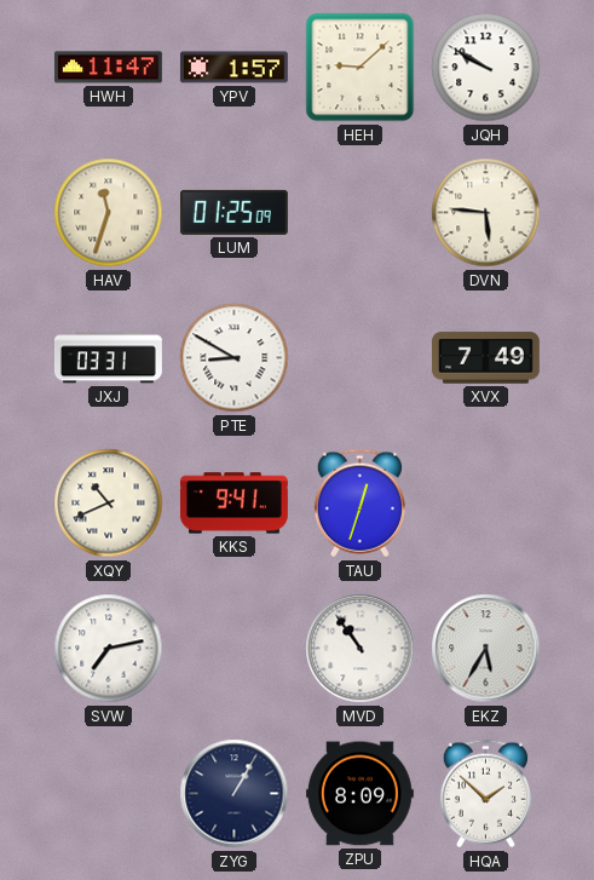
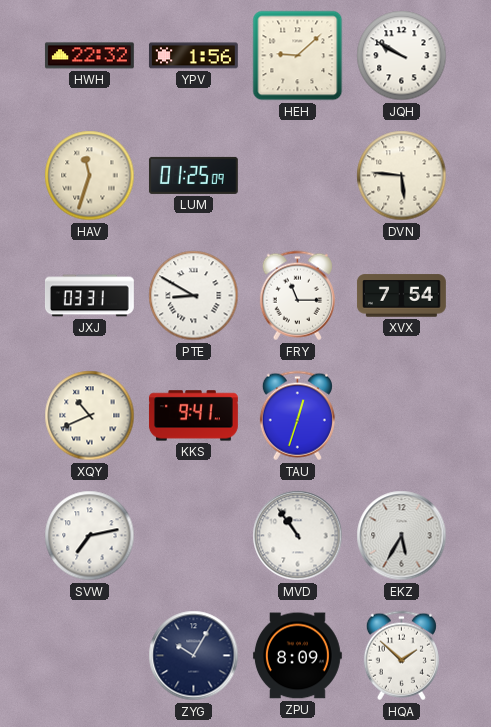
HWH: 11:47 -> 22:32 (89, 56)
YPV: 1:57 -> 1:56 (193, 56)
FRY: none -> 11:15 (297, 296)
XVX: 7:49 -> 7:54 (401, 296)
ZYG: 1:05 -> 10:05 (194, 656)
